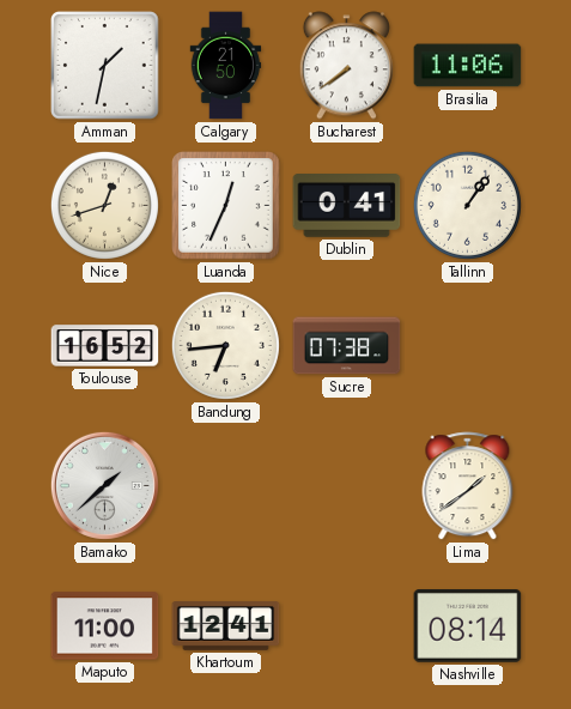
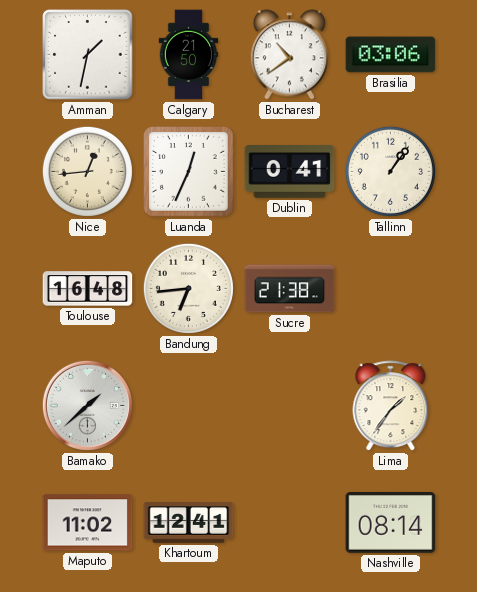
Bucharest: 7:39 -> 10:39 (289, 55)
Brasilia: 11:06 -> 03:06 (391, 55)
Nice: 12:42 -> 12:44 (87, 171)
Toulouse: 16:52 -> 16:48 (88, 289)
Sucre: 07:38 -> 21:38 (290, 289)
Lima: 1:39 -> 1:36 (391, 406)
Maputo: 11:00 -> 11:02 (88, 523)
